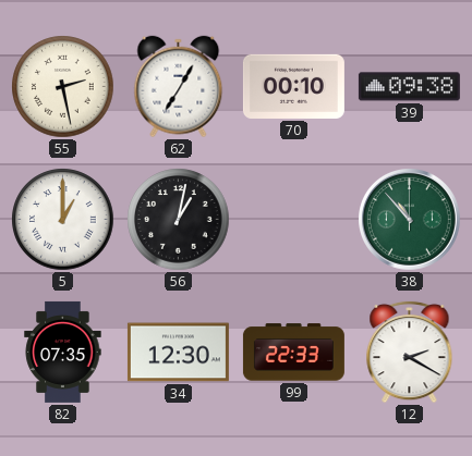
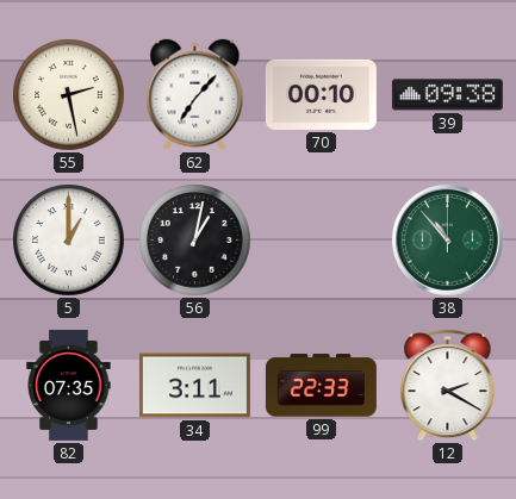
62: 7:05 -> 7:07 (195, 95)
34: 12:30 -> 3:11 (194, 386)
